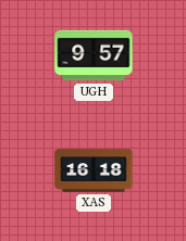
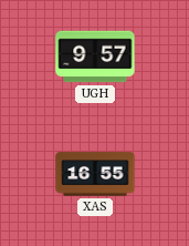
XAS: 16:18 -> 16:55 (95, 174)
